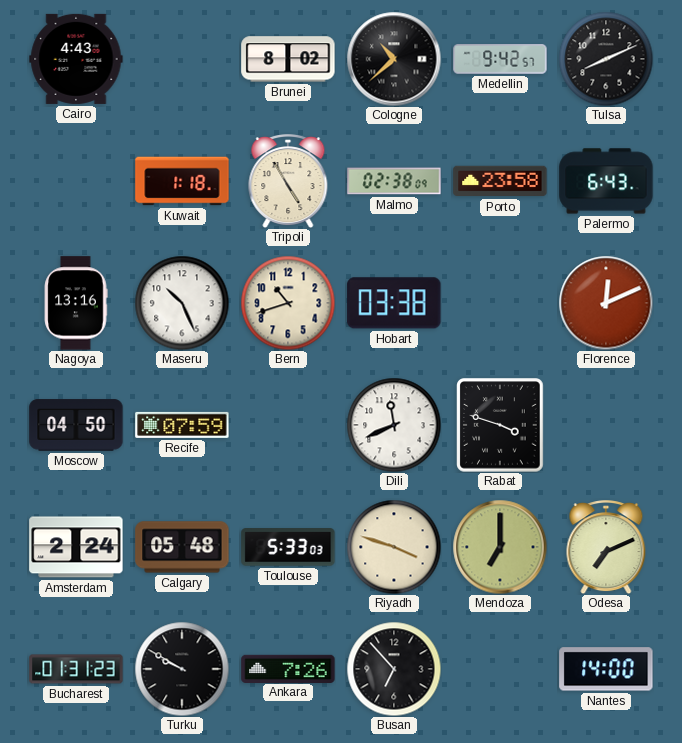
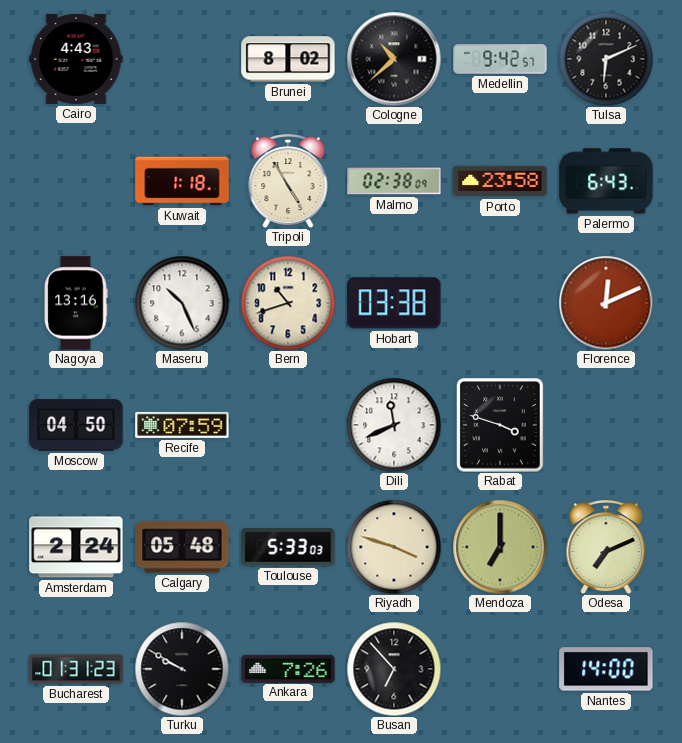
Tulsa: 8:11 -> 6:11 (606, 59)
